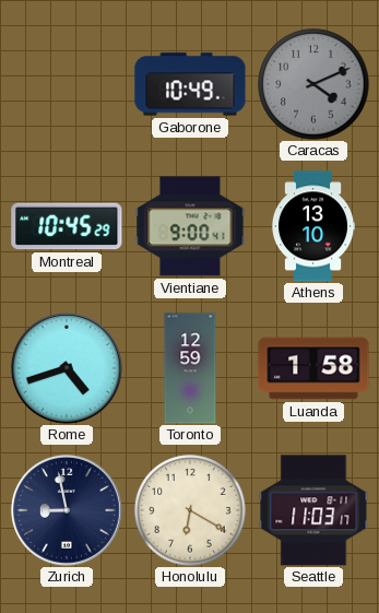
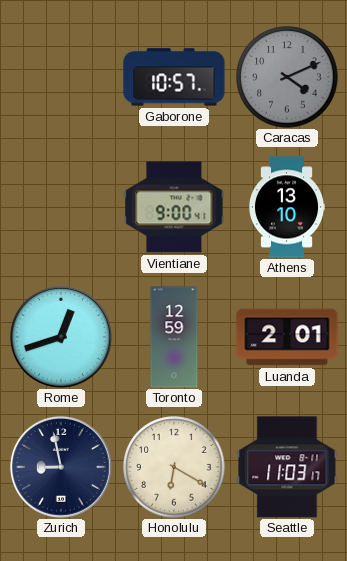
Gaborone: 10:49 -> 10:57 (174, 77)
Montreal: 10:45 -> none (67, 226)
Rome: 4:42 -> 12:42 (61, 337)
Luanda: 1:58 -> 2:01 (287, 337)
